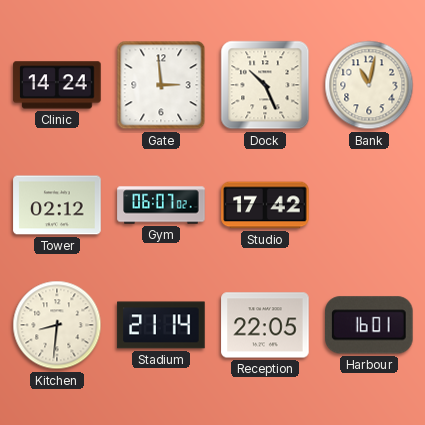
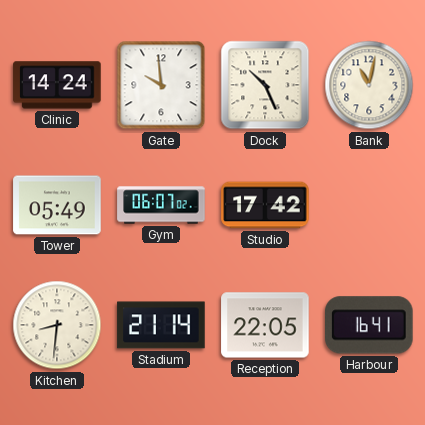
Gate: 2:59 -> 9:59 (161, 85)
Tower: 02:12 -> 05:49 (57, 205)
Harbour: 16:01 -> 16:41 (370, 325)
